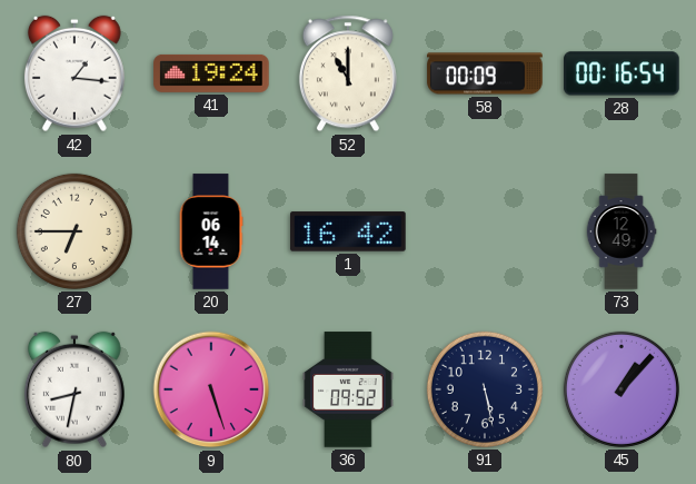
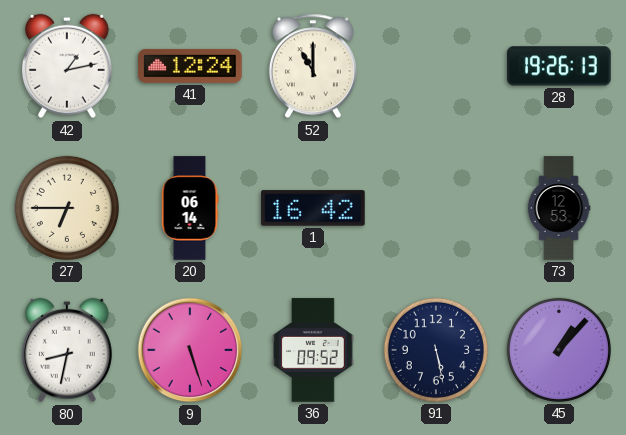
42: 1:16 -> 1:13 (67, 66)
41: 19:24 -> 12:24 (190, 66)
58: 00:09 -> none (485, 73)
28: 00:16 -> 19:26 (559, 66)
73: 12:49 -> 12:53 (559, 208)
